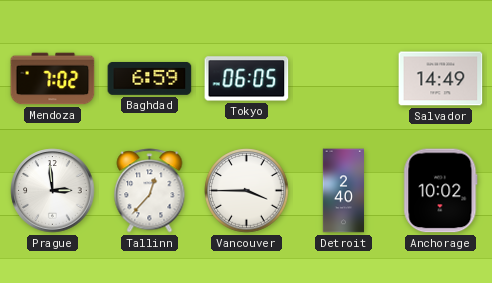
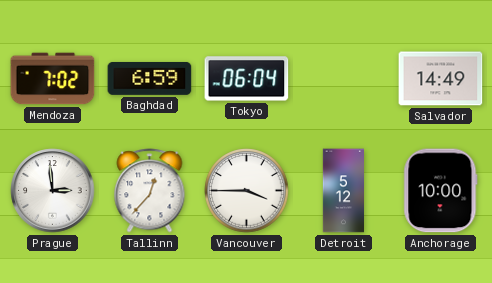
Tokyo: 06:05 -> 06:04 (247, 79)
Detroit: 2:40 -> 5:12 (343, 191)
Anchorage: 10:02 -> 10:00 (441, 191)
